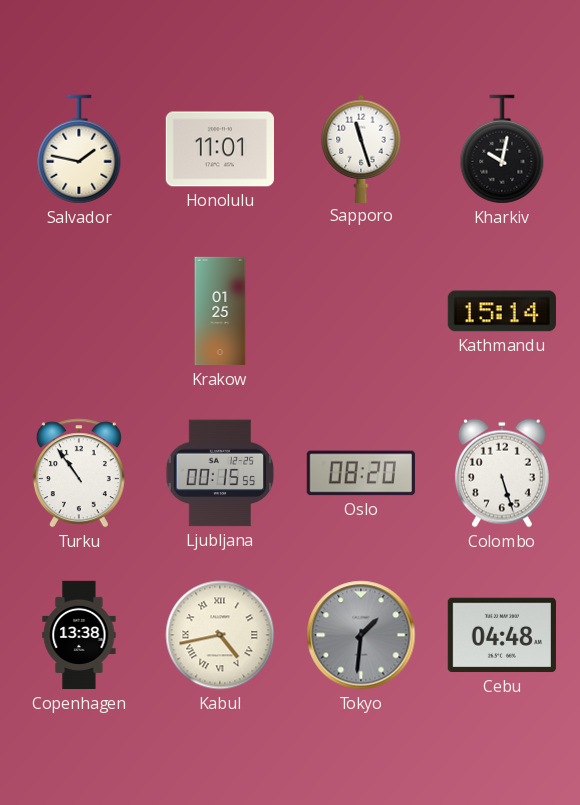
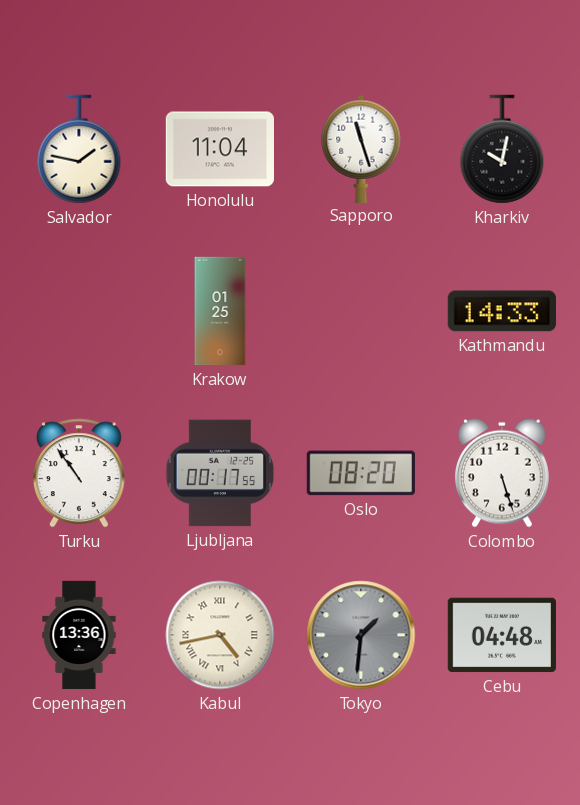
Honolulu: 11:01 -> 11:04 (220, 149)
Kathmandu: 15:14 -> 14:33 (502, 311)
Ljubljana: 00:15 -> 00:17 (220, 473)
Copenhagen: 13:38 -> 13:36 (79, 635)
